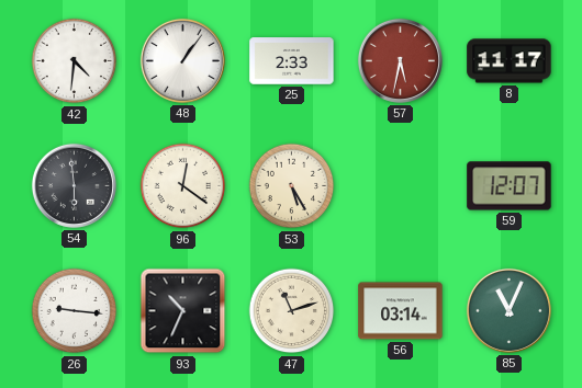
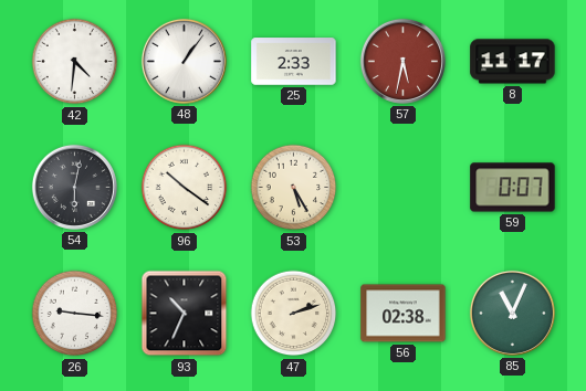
54: 5:59 -> 6:02 (74, 187)
96: 12:21 -> 10:21 (185, 188)
59: 12:07 -> 0:07 (513, 188)
47: 11:12 -> 2:12 (294, 314)
56: 03:14 -> 02:38 (404, 314)
